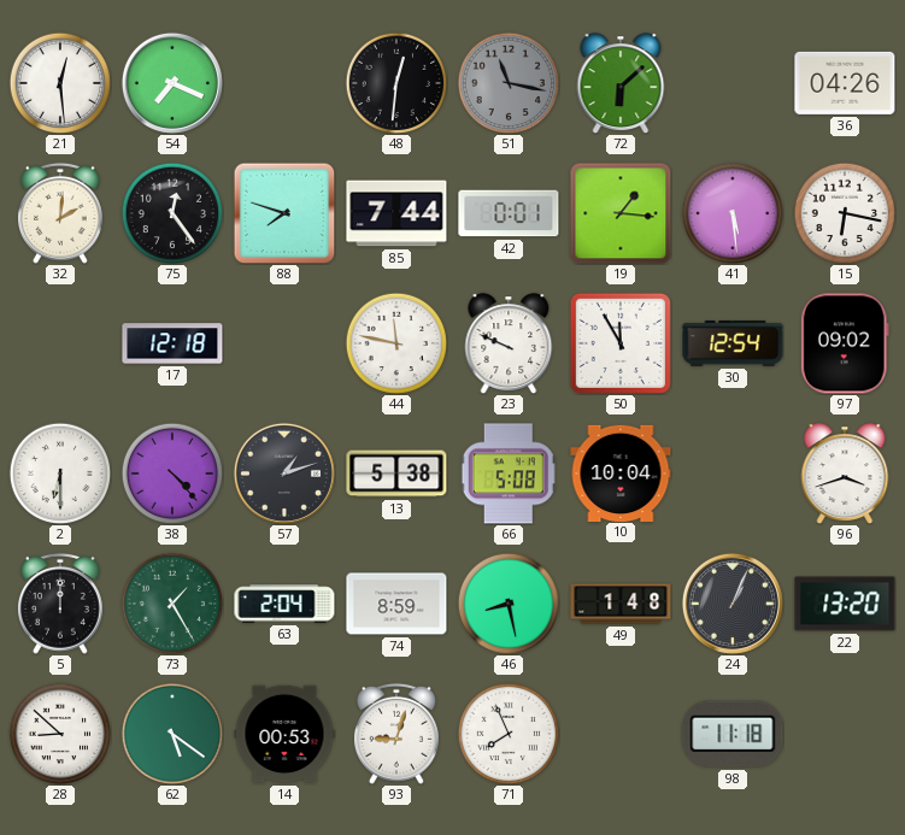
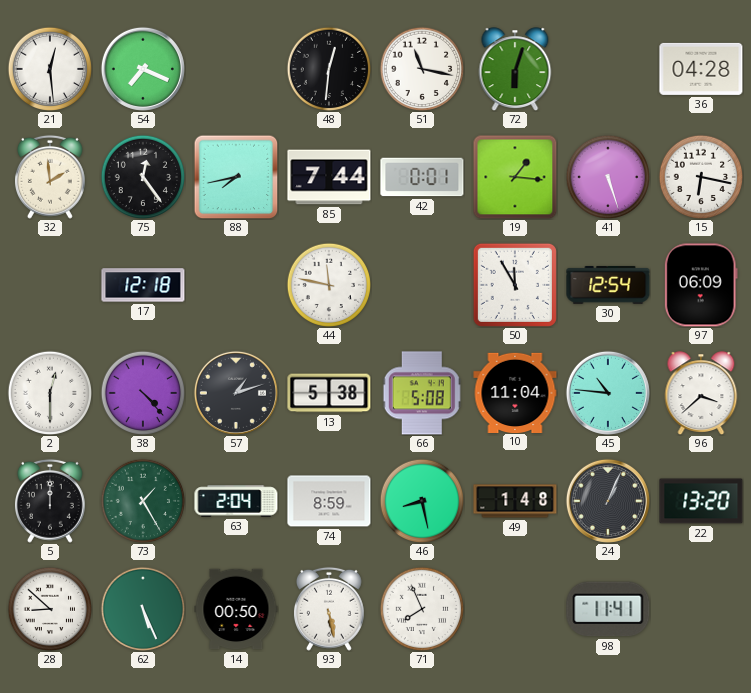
51 dial: grey -> white (421, 68)
72: 6:08 -> 6:03 (515, 69)
36: 04:26 -> 04:28 (701, 69)
32: 2:01 -> 1:59 (50, 177)
88: 7:48 -> 7:43 (236, 177)
41: 5:29 -> 5:27 (607, 176)
23: 9:49 -> none (509, 343)
97: 09:02 -> 06:09 (701, 285)
2: 6:30 -> 12:30 (49, 392)
10: 10:04 -> 11:04 (515, 392)
45: none -> 10:46 (608, 393)
96: 3:42 -> 3:38 (701, 393)
62: 5:21 -> 5:26 (142, 608)
14: 00:53 -> 00:50 (236, 609)
93: 9:03 -> 5:28 (329, 609)
98: 11:18 -> 11:41 (608, 609)
